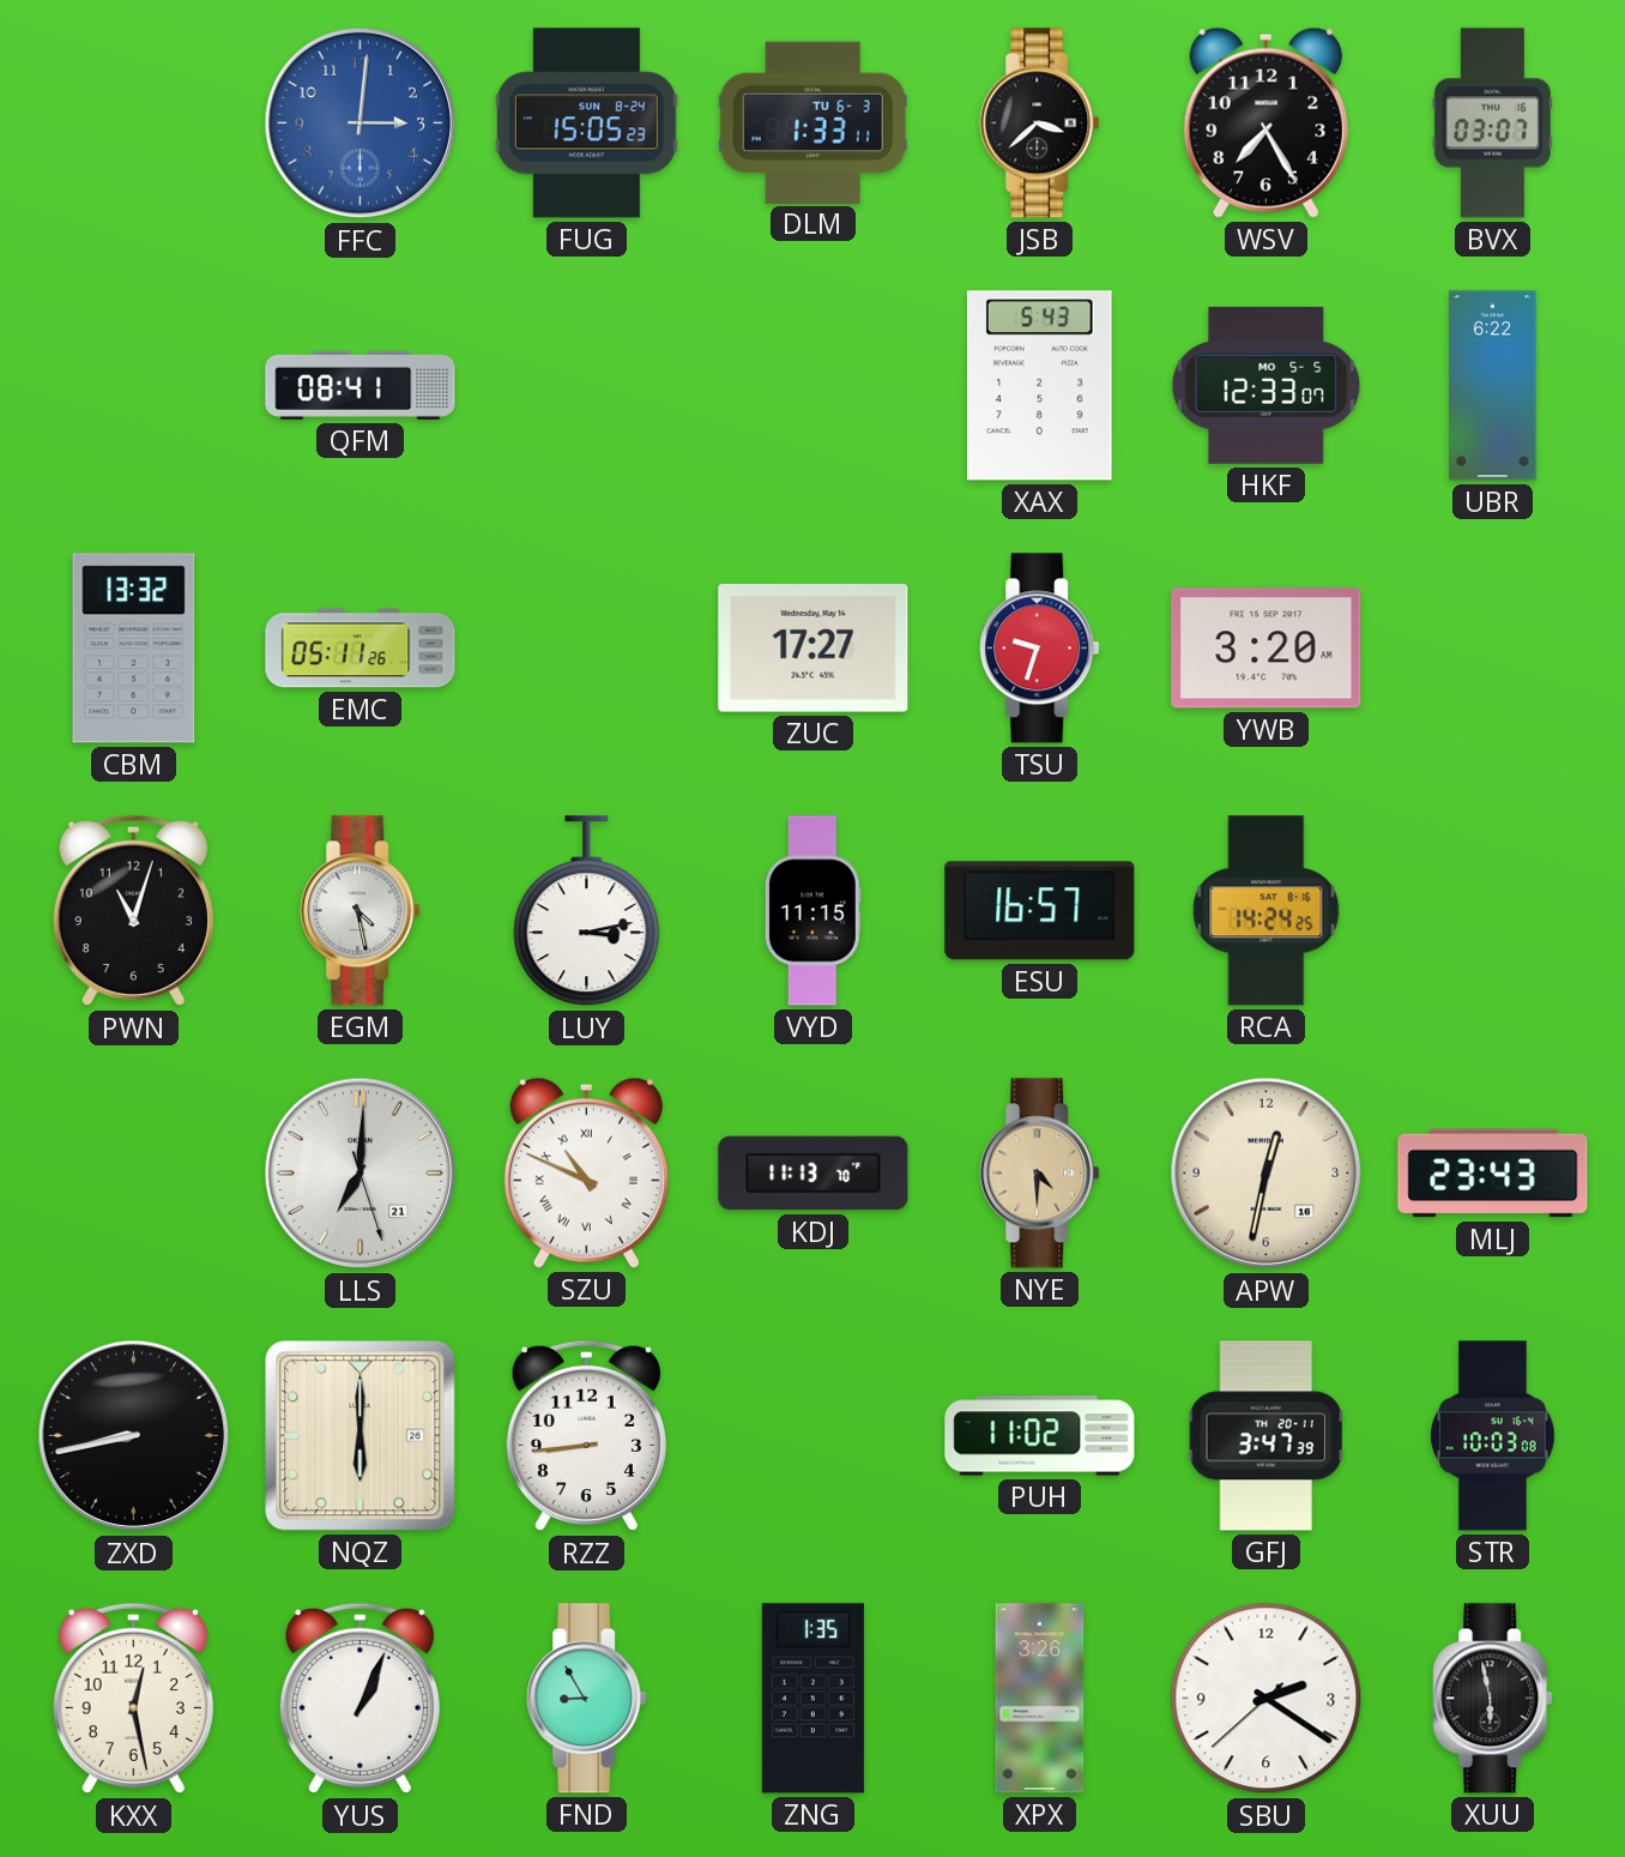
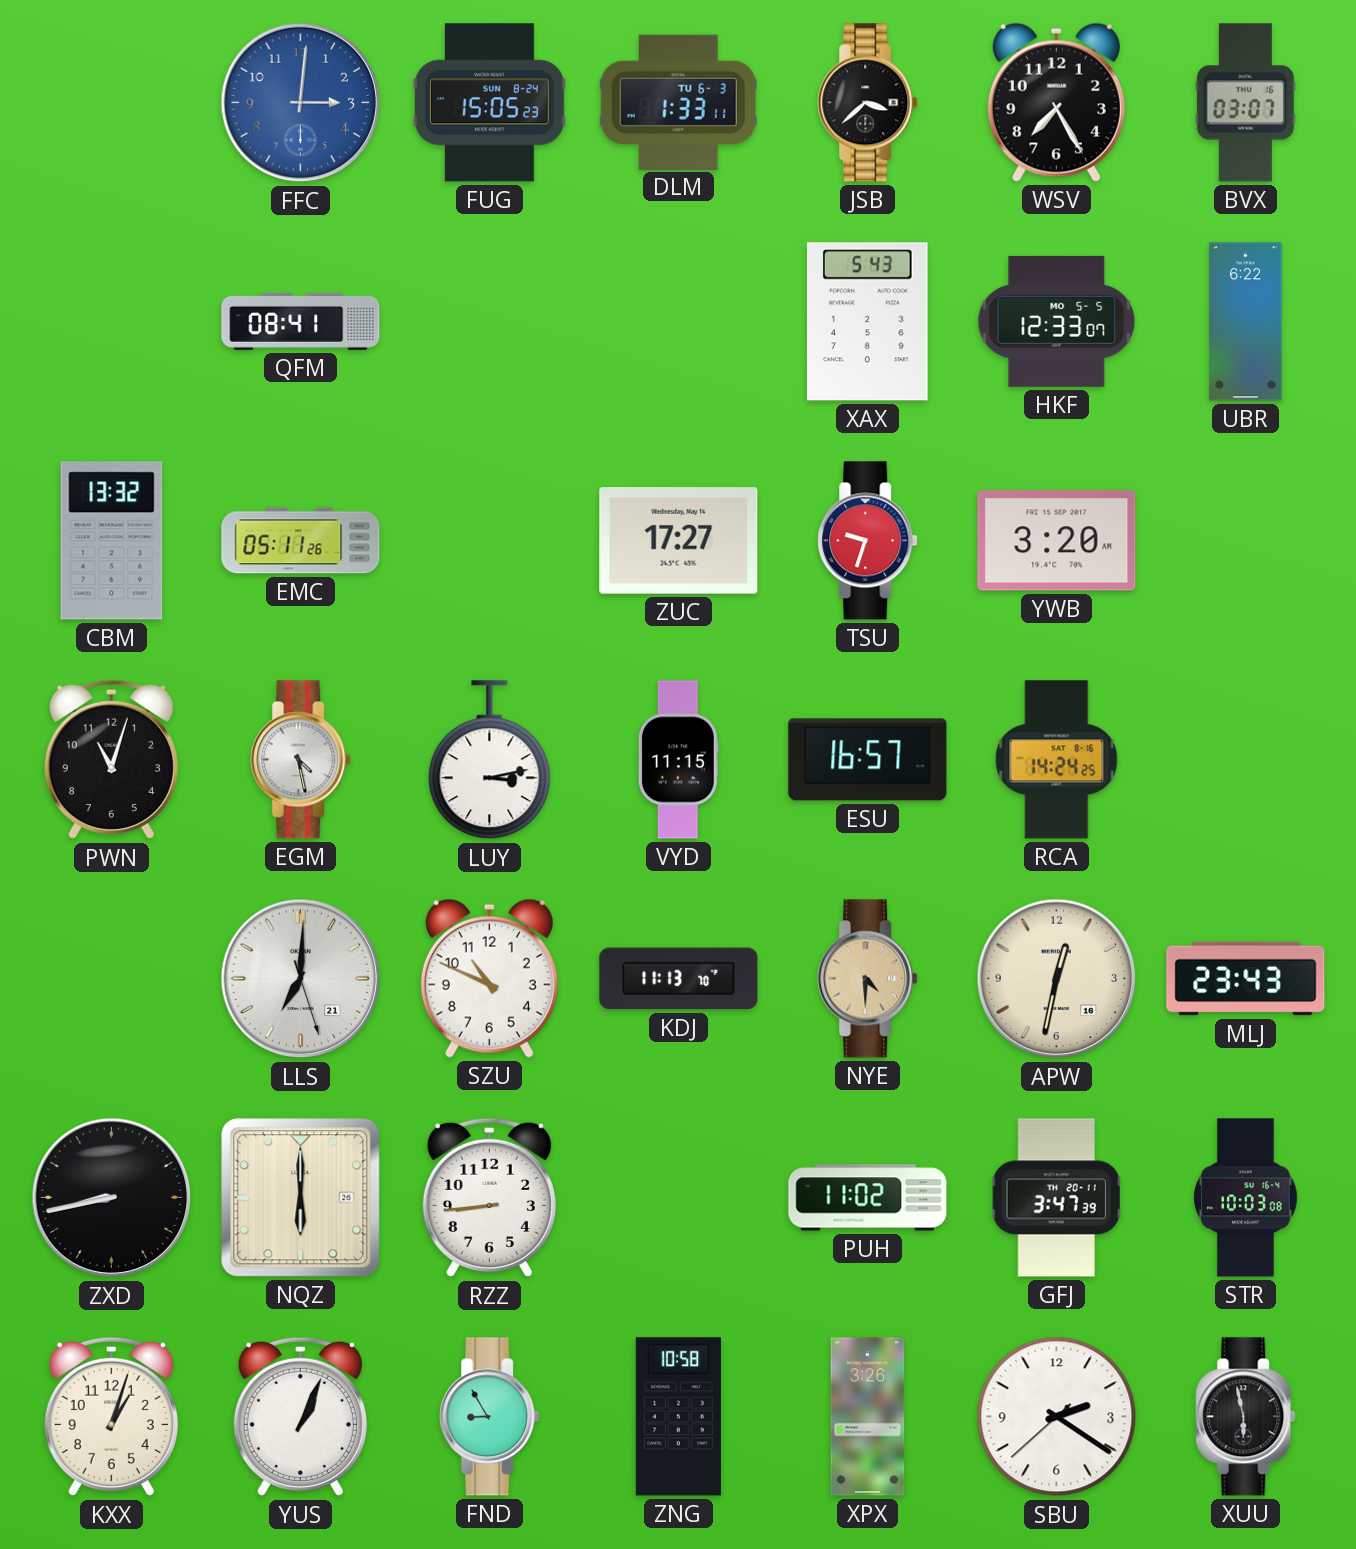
SZU numerals: Roman -> Arabic (489, 978)
KXX: 12:28 -> 1:03 (111, 1417)
ZNG: 1:35 -> 10:58 (678, 1417)
